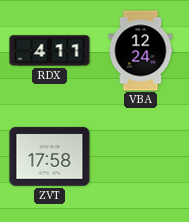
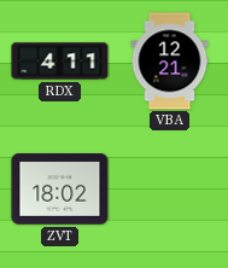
VBA: 12:24 -> 12:21 (170, 62)
ZVT: 17:58 -> 18:02 (60, 190)
